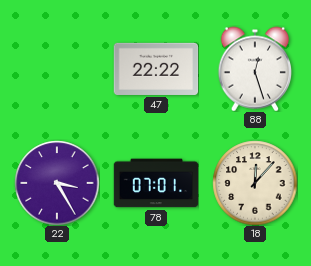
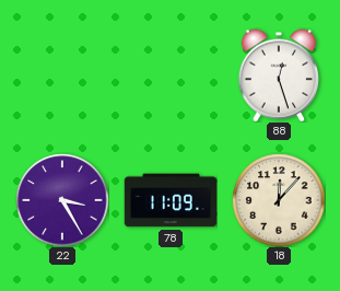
47: 22:22 -> none (156, 69)
78: 07:01 -> 11:09 (171, 200)
